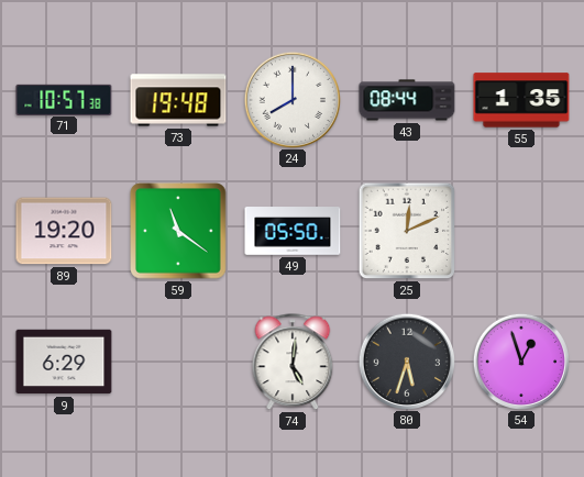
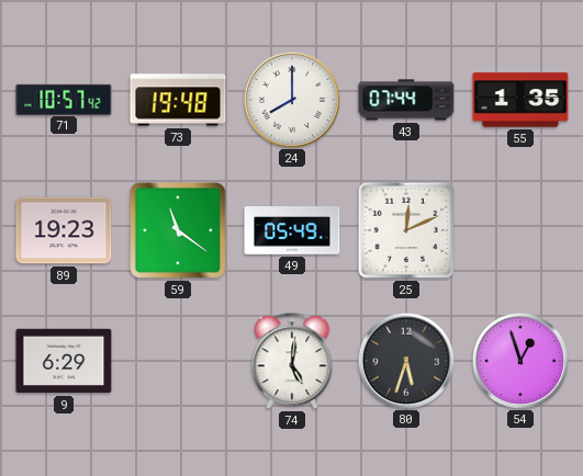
71: 10:57:38 -> 10:57:42 (64, 99)
43: 08:44 -> 07:44 (406, 100)
89: 19:20 -> 19:23 (64, 230)
49: 05:50 -> 05:49 (292, 230)
